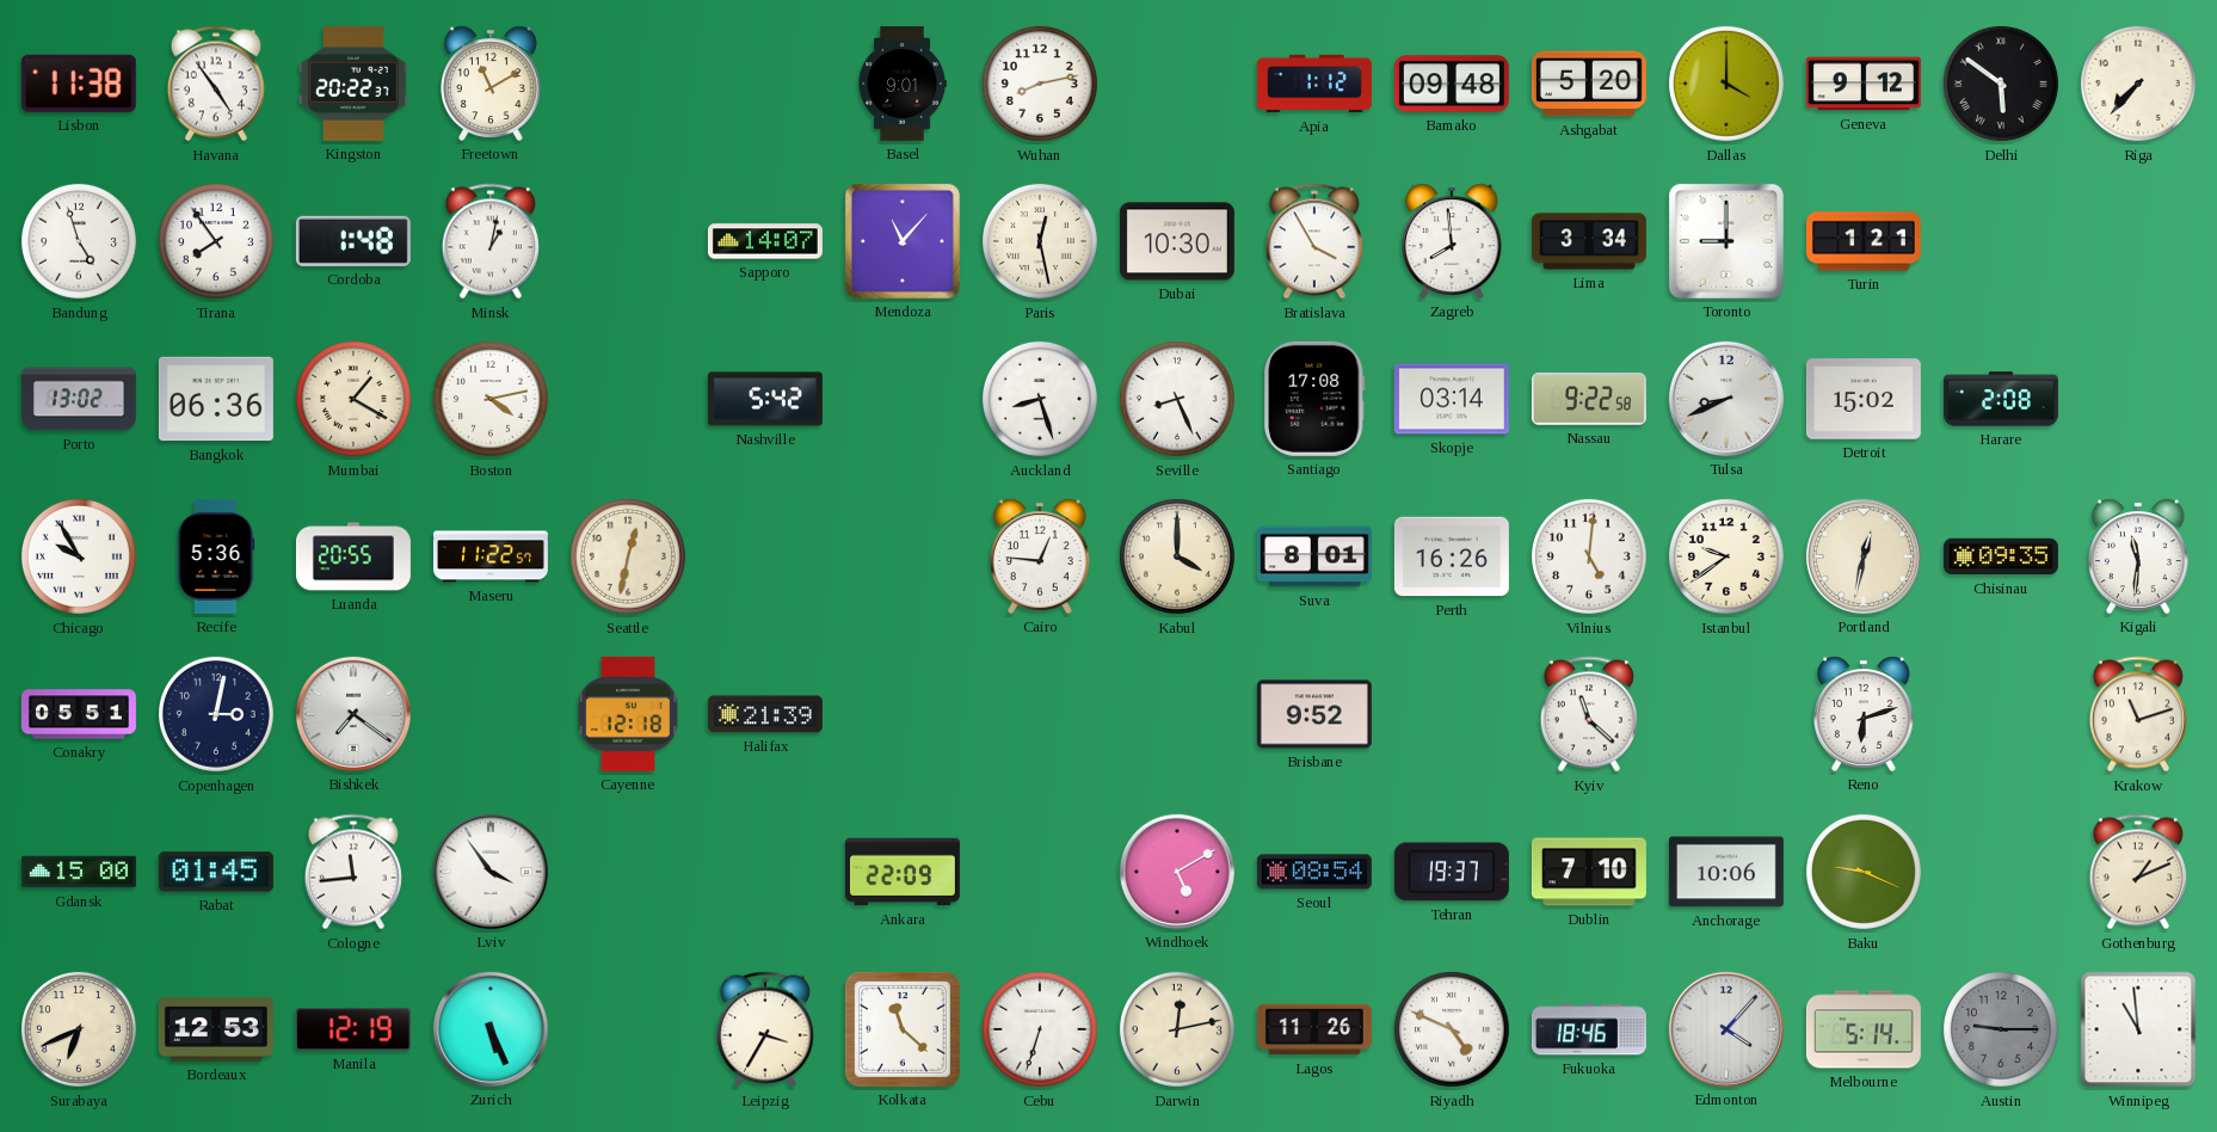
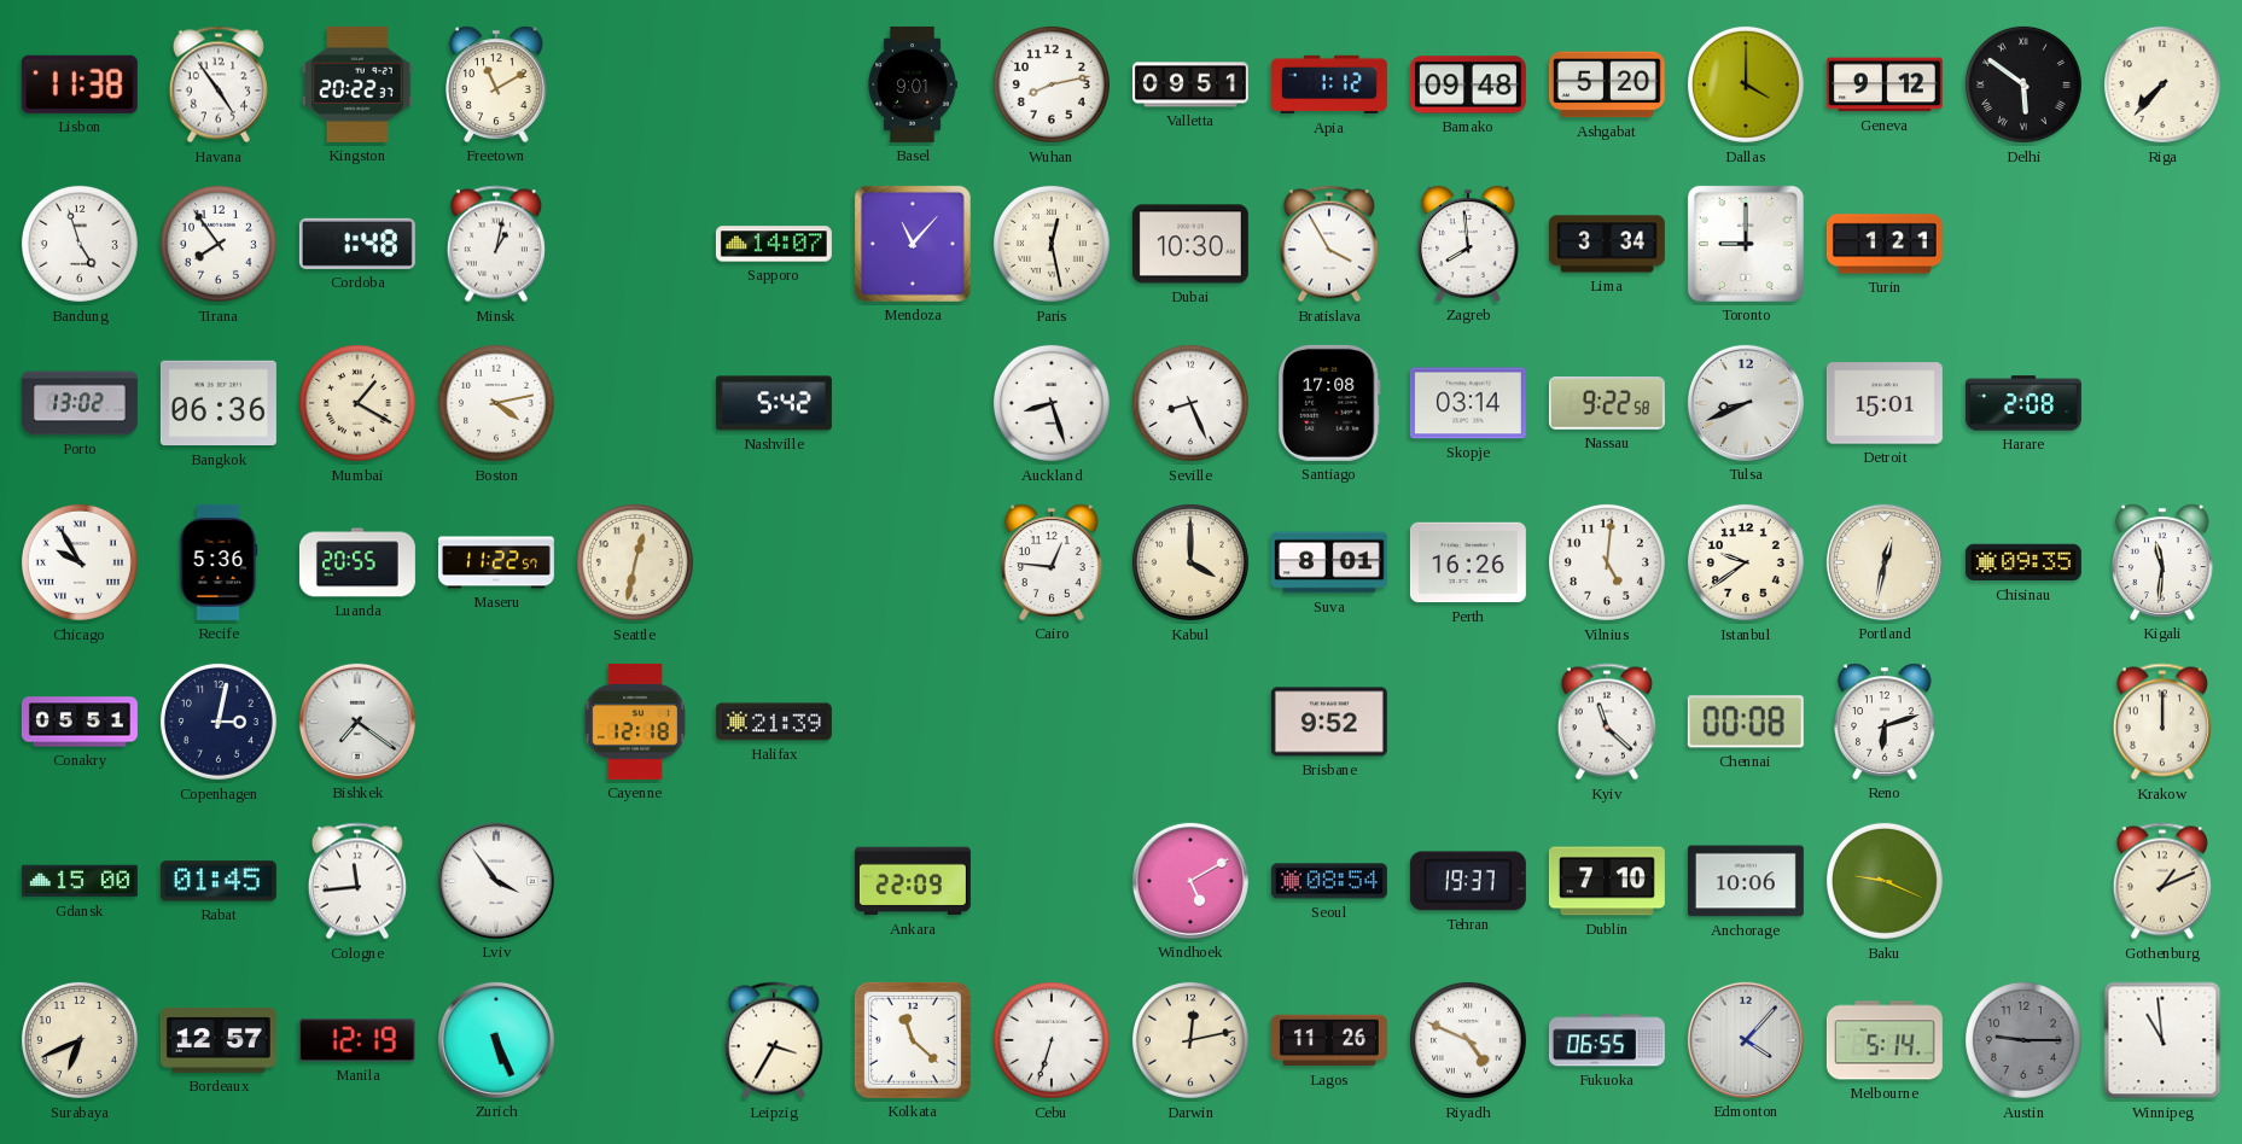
Valletta: none -> 09:51 (1190, 84)
Detroit: 15:02 -> 15:01 (1885, 403)
Chennai: none -> 00:08 (1746, 722)
Krakow: 11:12 -> 12:00 (2162, 722)
Bordeaux: 12:53 -> 12:57 (219, 1040)
Fukuoka: 18:46 -> 06:55 (1607, 1040)
